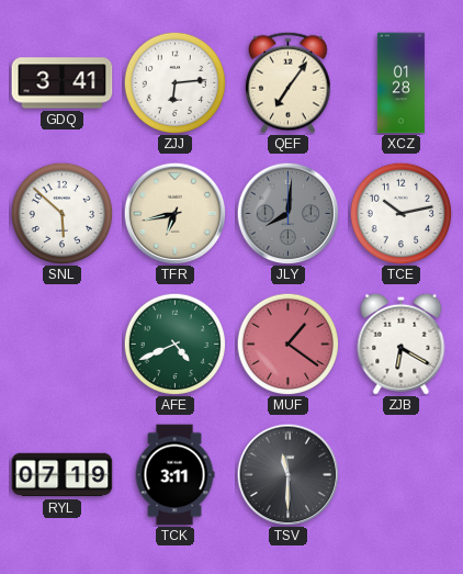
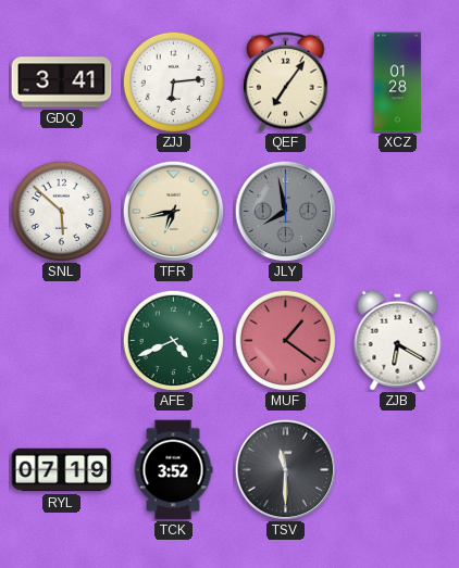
JLY: 8:01 -> 7:58 (285, 211)
TCE: 10:13 -> none (400, 213)
TCK: 3:11 -> 3:52 (173, 470)
